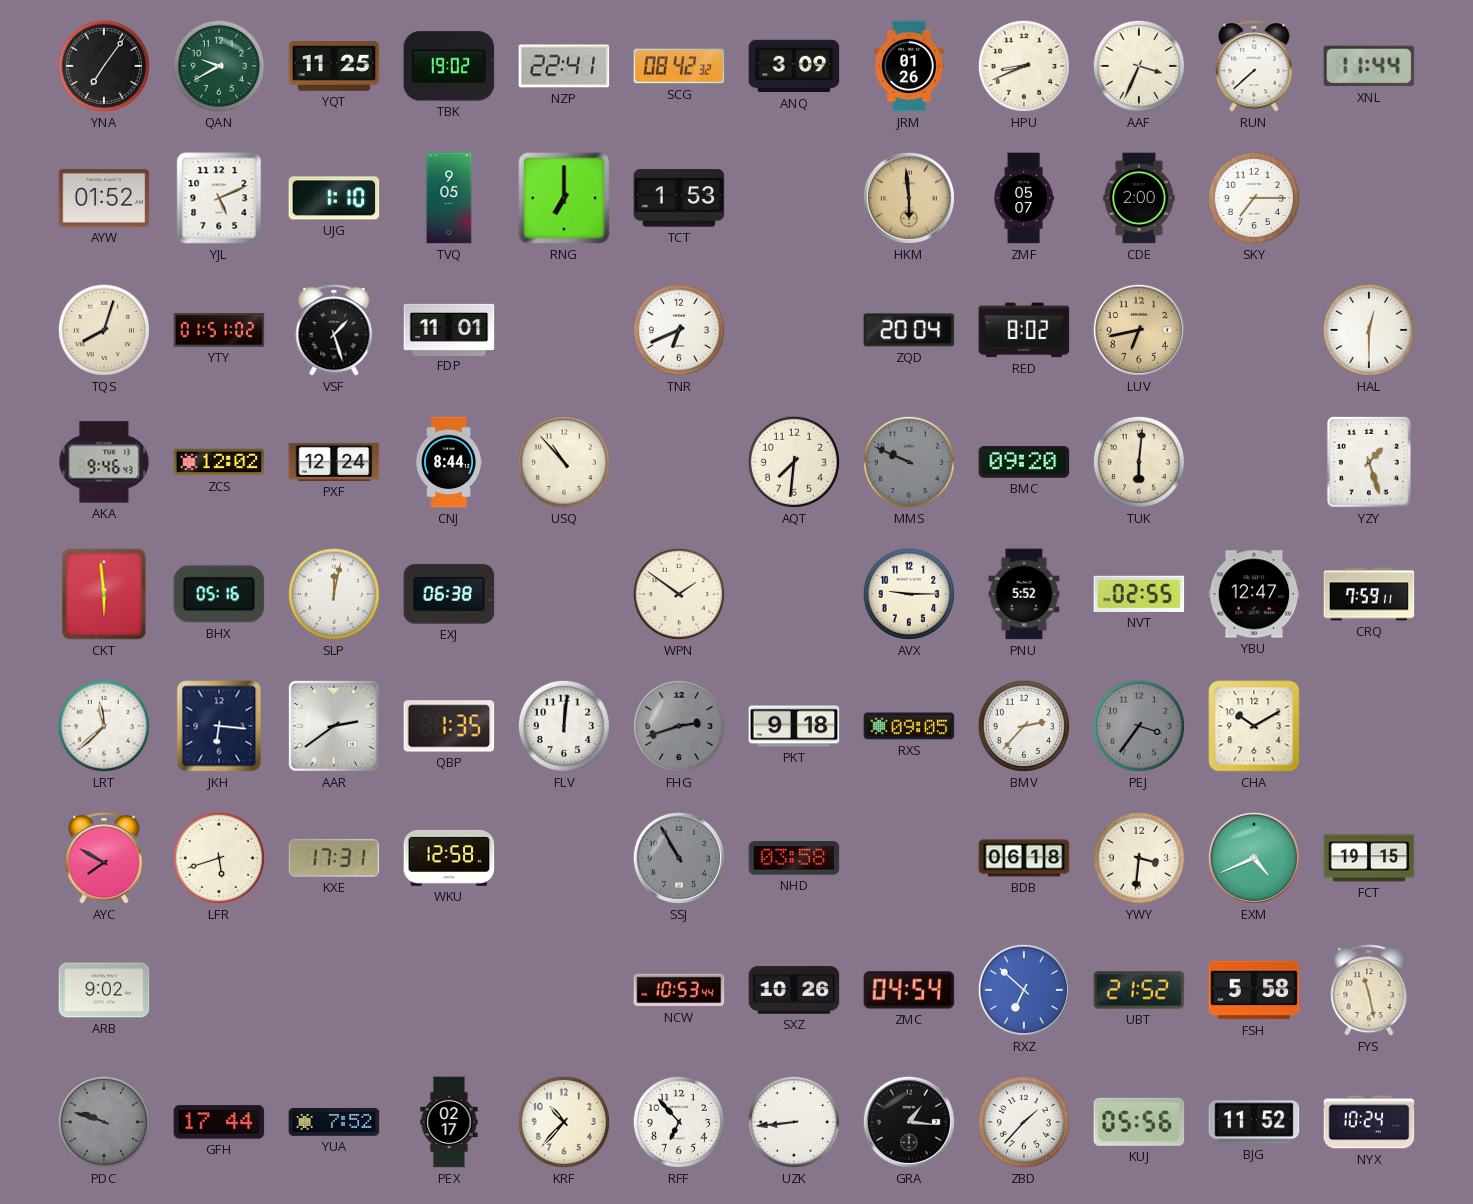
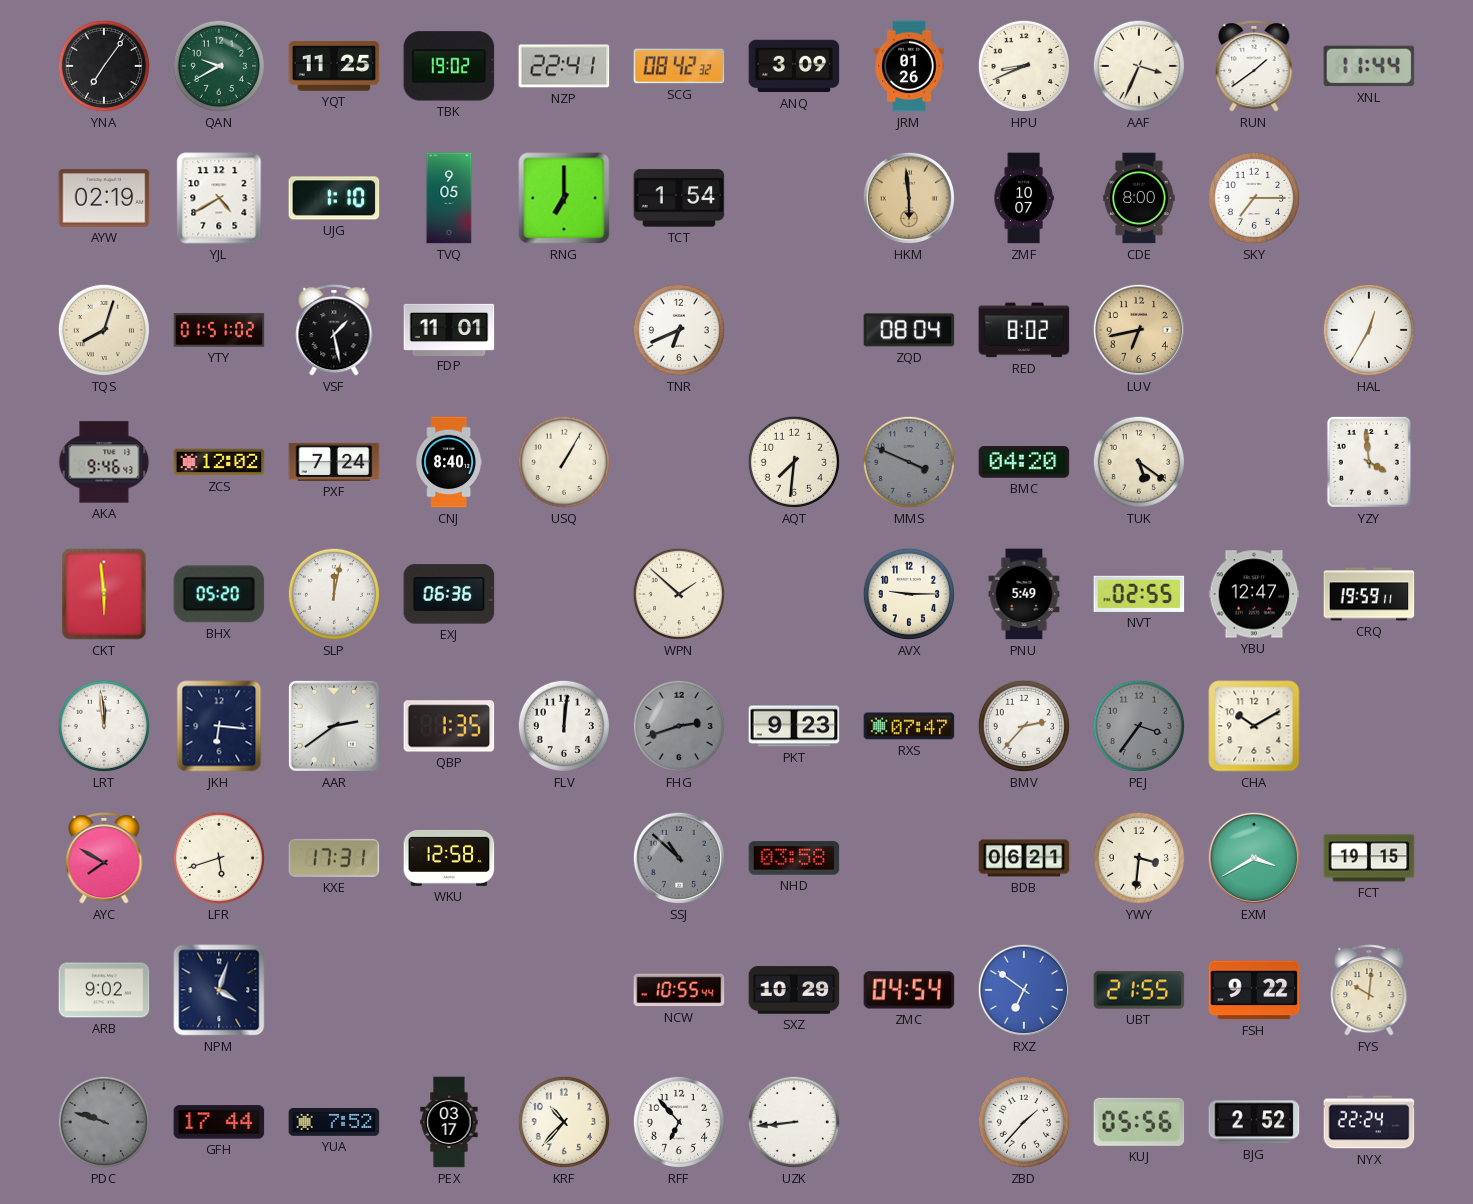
RUN: 7:38 -> 1:39 (1254, 66)
AYW: 01:52 -> 02:19 (104, 198)
YJL: 5:11 -> 4:40 (219, 198)
TCT: 1:53 -> 1:54 (679, 198)
ZMF: 05:07 -> 10:07 (1024, 198)
CDE: 2:00 -> 8:00 (1139, 198)
VSF: 1:27 -> 1:28 (334, 330)
ZQD: 20:04 -> 08:04 (909, 330)
HAL: 12:30 -> 12:35 (1369, 330)
PXF: 12:24 -> 7:24 (334, 462)
CNJ: 8:44 -> 8:40 (448, 462)
USQ: 10:53 -> 1:05 (564, 462)
MMS: 9:49 -> 3:49 (909, 462)
BMC: 09:20 -> 04:20 (1024, 462)
TUK: 6:01 -> 5:21 (1139, 462)
YZY: 1:27 -> 3:59 (1369, 462)
BHX: 05:16 -> 05:20 (219, 594)
EXJ: 06:38 -> 06:36 (449, 594)
WPN: 1:51 -> 1:52 (679, 594)
PNU: 5:52 -> 5:49 (1024, 594)
CRQ: 7:59 -> 19:59 (1369, 594)
LRT: 11:38 -> 11:59 (104, 726)
PKT: 9:18 -> 9:23 (794, 726)
RXS: 09:05 -> 07:47 (909, 726)
SSJ: 10:55 -> 10:52 (679, 858)
BDB: 06:18 -> 06:21 (1024, 858)
EXM: 4:41 -> 3:40 (1254, 858)
NPM: none -> 4:03 (219, 990)
NCW: 10:53 -> 10:55 (679, 990)
SXZ: 10:26 -> 10:29 (794, 990)
RXZ: 6:52 -> 6:51 (1024, 990)
UBT: 21:52 -> 21:55 (1139, 990)
FSH: 5:58 -> 9:22 (1254, 990)
FYS: 11:28 -> 10:01 (1369, 990)
PEX: 02:17 -> 03:17 (449, 1122)
GRA: 1:16 -> none (909, 1122)
BJG: 11:52 -> 2:52 (1254, 1122)
NYX: 10:24 -> 22:24 (1369, 1122)
